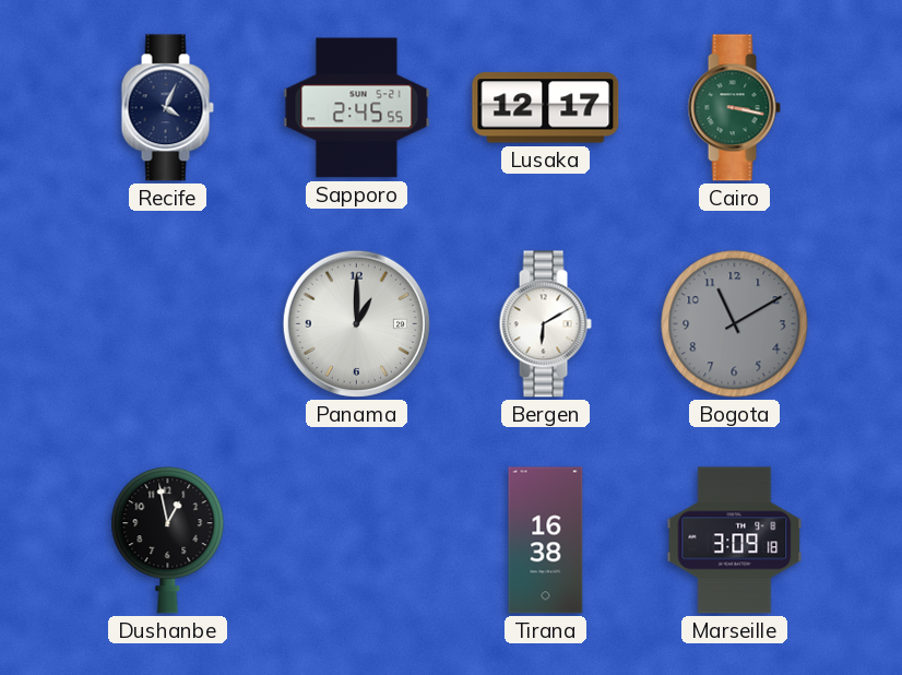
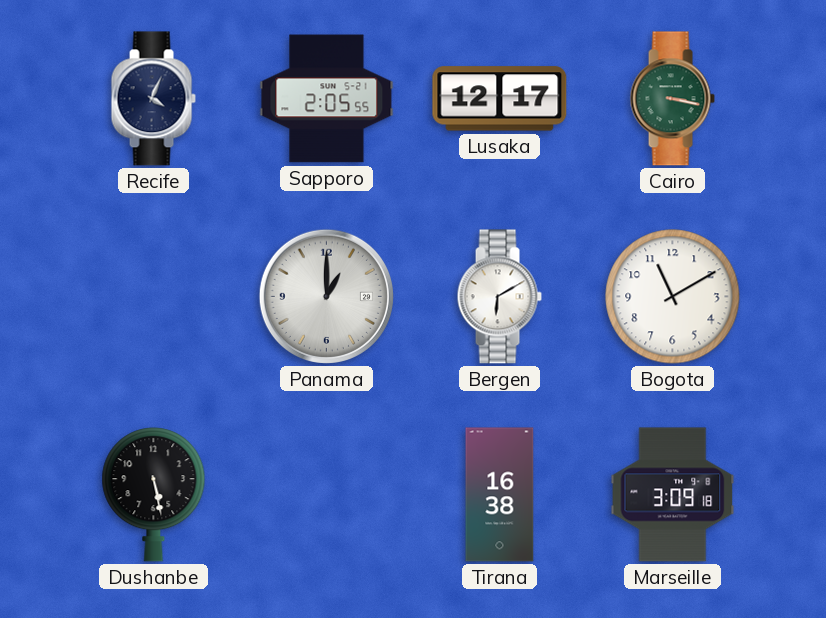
Sapporo: 2:45 -> 2:05 (327, 99)
Bogota dial: grey -> white (673, 297)
Dushanbe: 12:58 -> 5:28 (154, 495)
